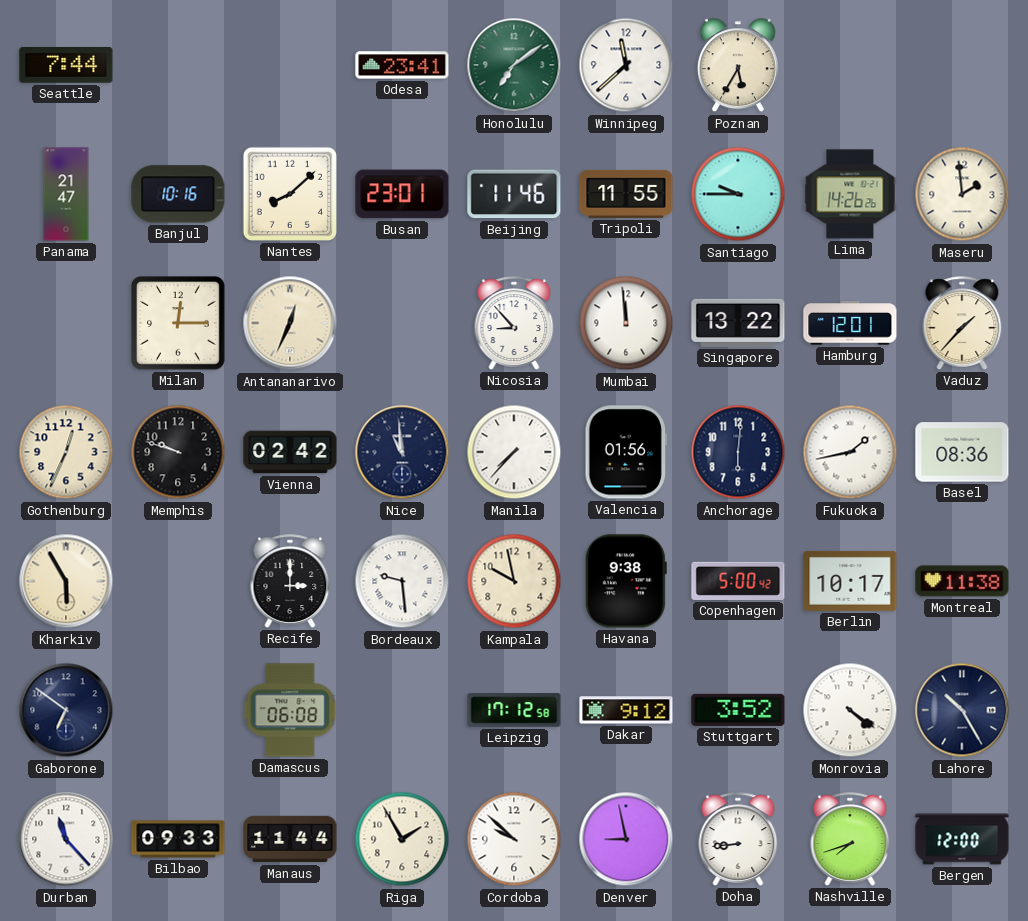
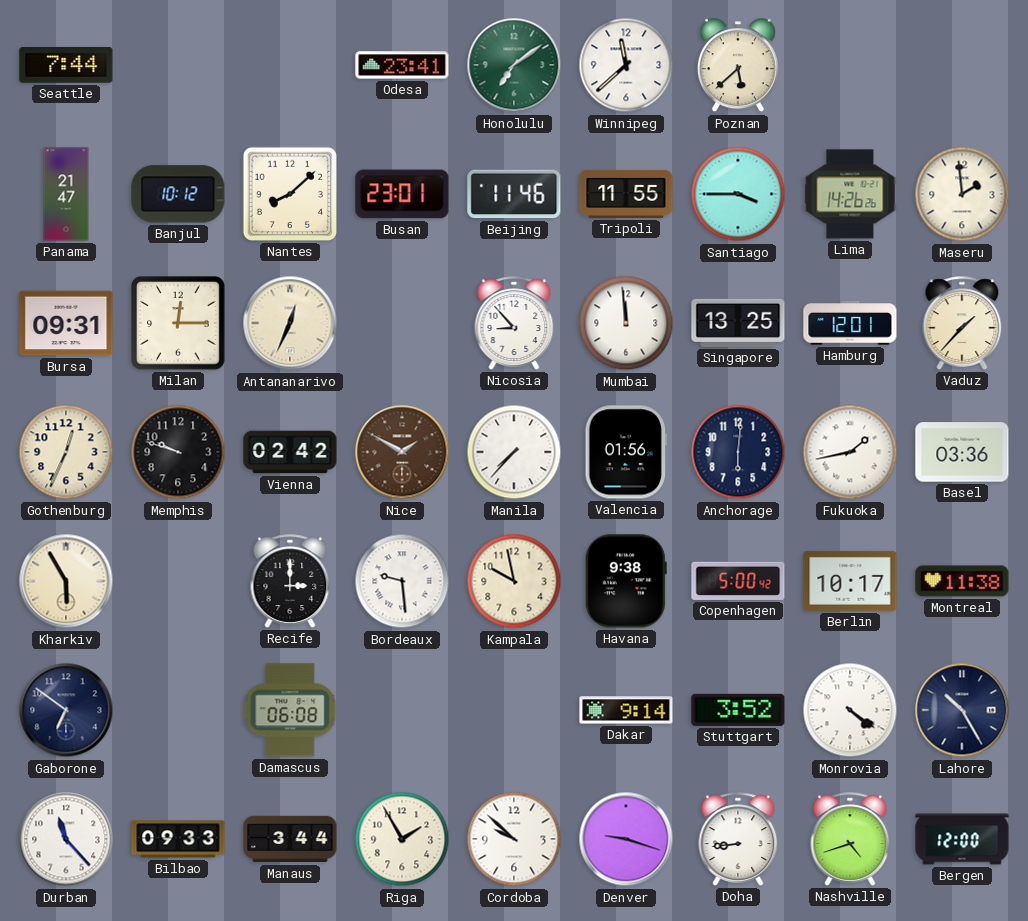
Poznan: 5:35 -> 5:38 (738, 66)
Banjul: 10:16 -> 10:12 (178, 194)
Santiago: 9:45 -> 3:45 (738, 194)
Bursa: none -> 09:31 (66, 323)
Singapore: 13:22 -> 13:25 (738, 323)
Nice: 10:59 -> 1:50 (402, 452)
Nice dial: navy -> brown (402, 452)
Basel: 08:36 -> 03:36 (962, 452)
Leipzig: 17:12 -> none (514, 710)
Dakar: 9:12 -> 9:14 (626, 710)
Manaus: 11:44 -> 3:44 (290, 839)
Denver: 8:58 -> 9:18 (626, 839)
Nashville: 7:42 -> 4:42 (850, 839)
